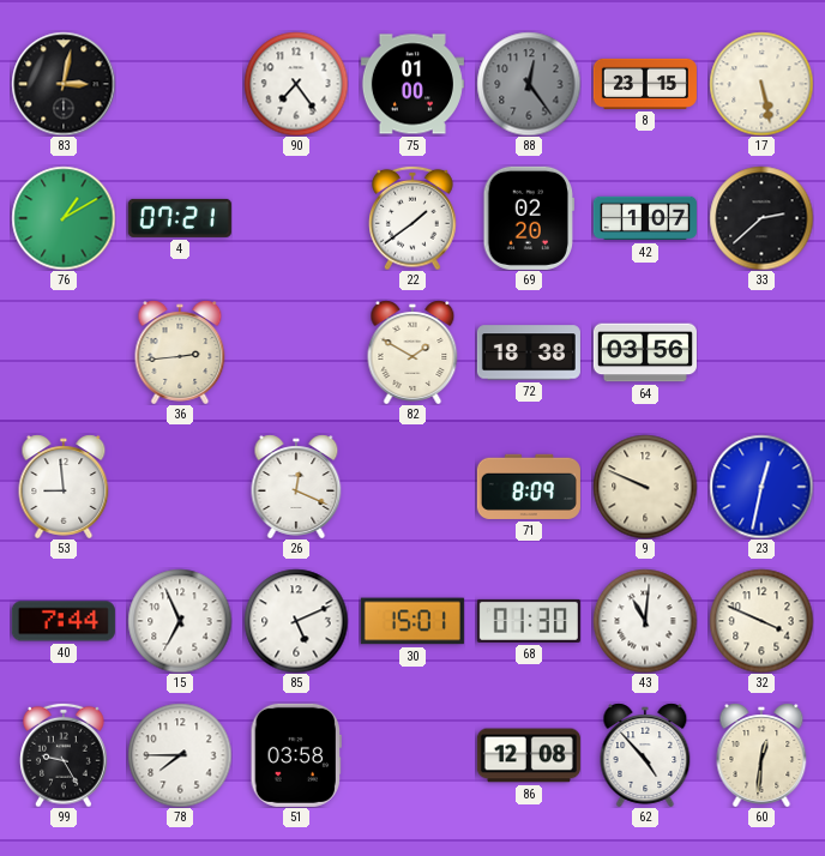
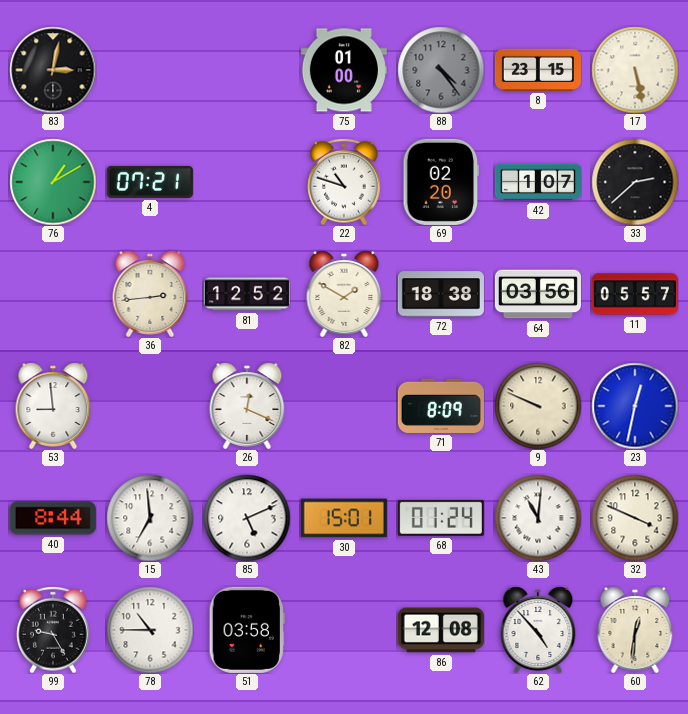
90: 7:24 -> none (296, 84)
88: 12:24 -> 4:24 (441, 70)
22: 1:39 -> 10:48 (344, 182)
81: none -> 12:52 (247, 294)
11: none -> 05:57 (635, 294)
40: 7:44 -> 8:44 (53, 518)
15: 6:56 -> 6:59 (150, 518)
68: 01:30 -> 01:24 (441, 518)
78: 7:45 -> 10:45 (150, 630)
